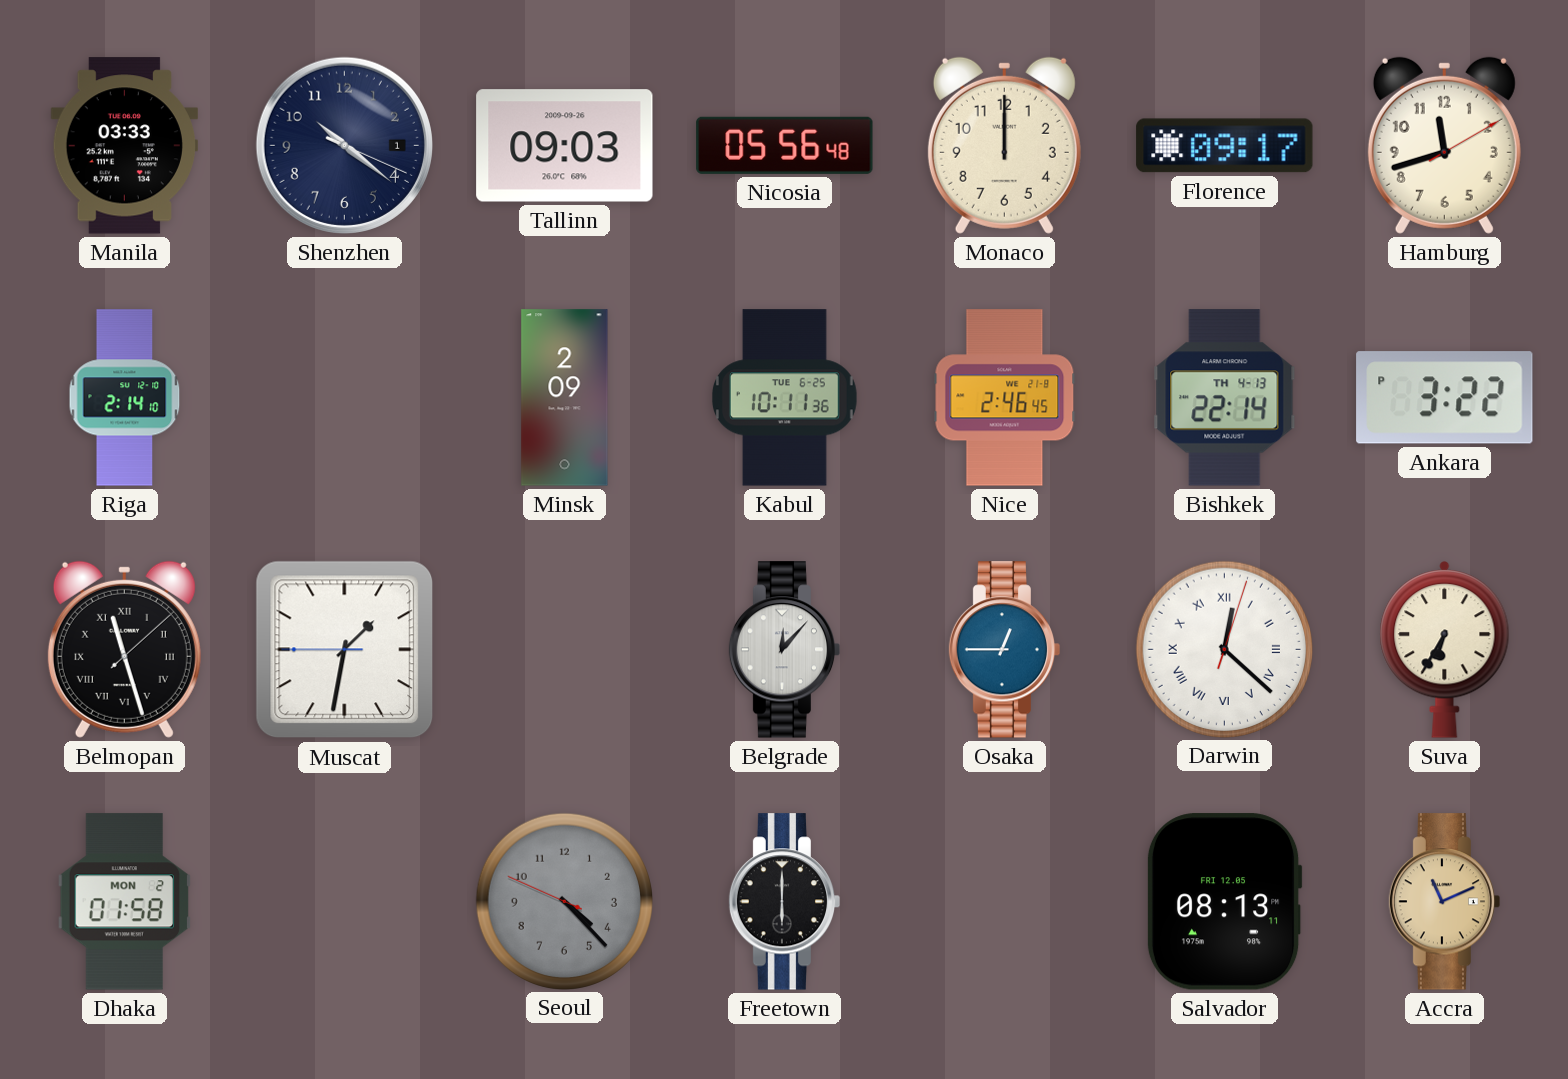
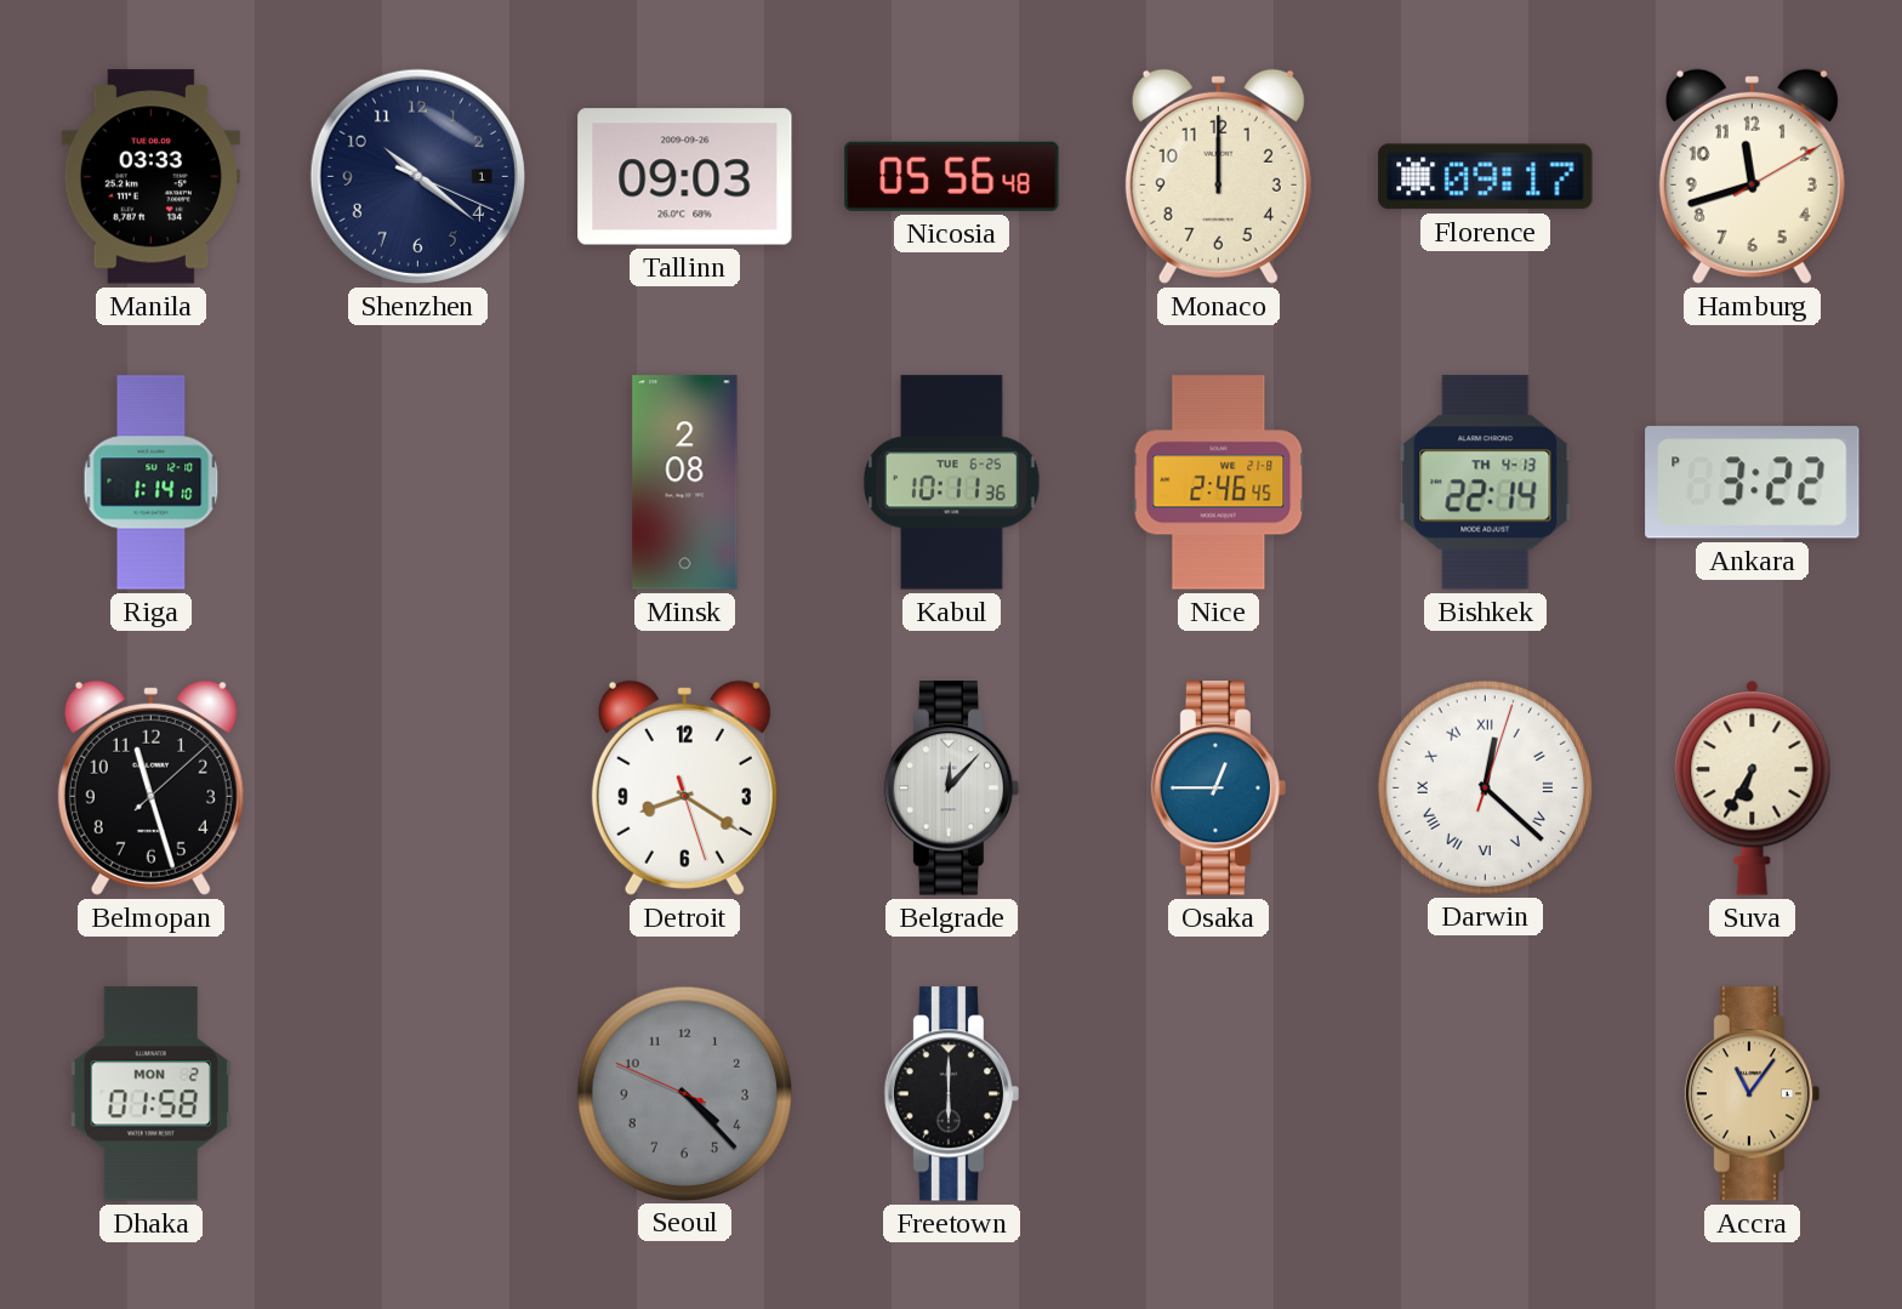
Riga: 2:14 -> 1:14 (152, 483)
Minsk: 2:09 -> 2:08 (685, 483)
Belmopan numerals: Roman -> Arabic (150, 787)
Muscat: 1:31 -> none (345, 650)
Detroit: none -> 8:20 (684, 787)
Salvador: 08:13 -> none (1224, 902)
Accra: 11:11 -> 11:06 (1753, 1094)
